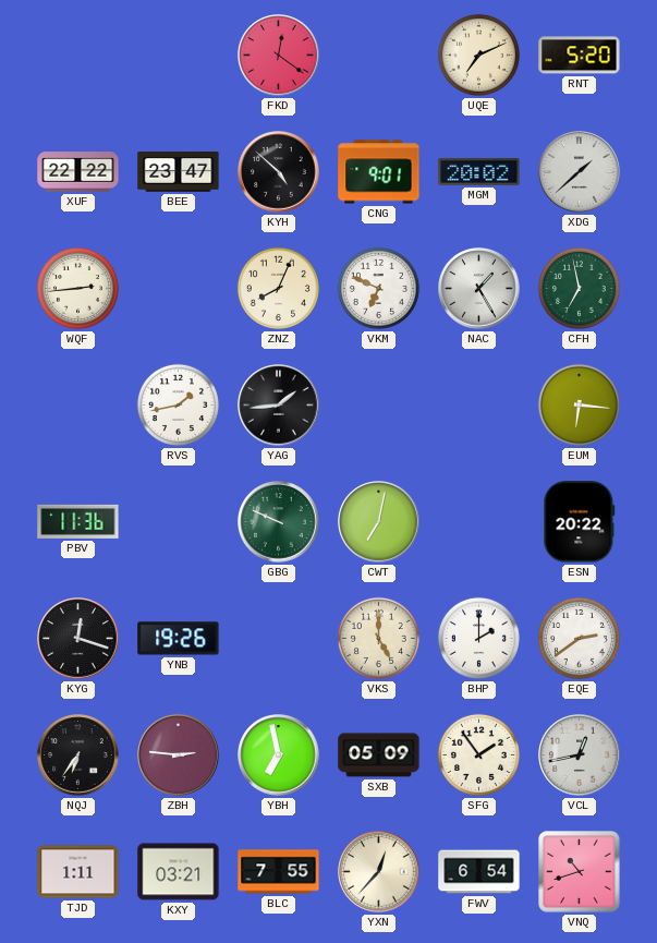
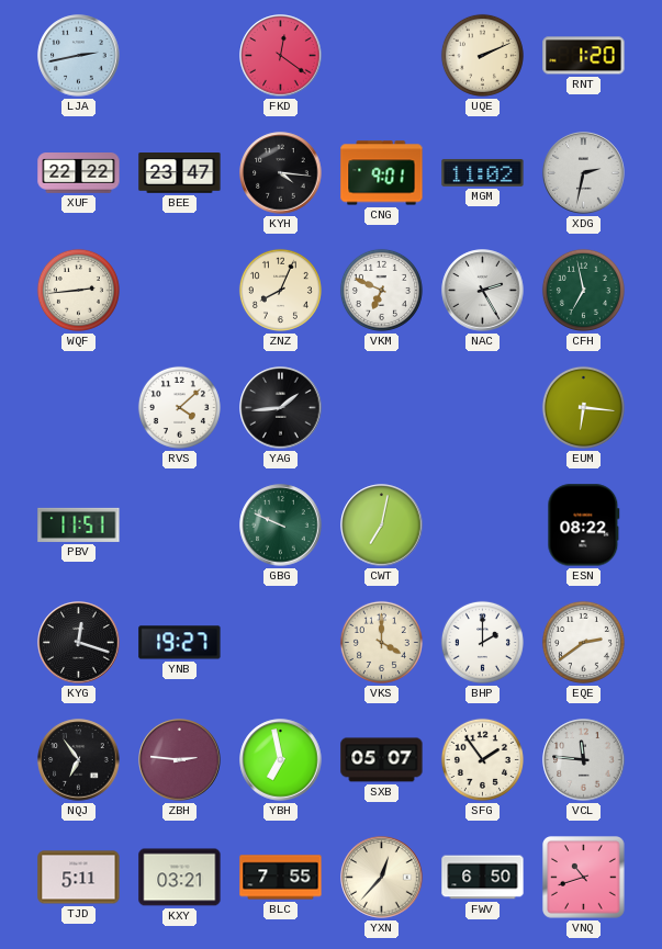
LJA: none -> 2:43 (79, 56)
UQE: 7:11 -> 2:11 (482, 55)
RNT: 5:20 -> 1:20 (584, 56)
KYH: 4:52 -> 4:16 (281, 173)
MGM: 20:02 -> 11:02 (483, 172)
XDG: 1:38 -> 2:32 (584, 173)
NAC: 1:25 -> 2:25 (483, 291)
RVS: 1:43 -> 4:08 (179, 407)
PBV: 11:36 -> 11:51 (79, 524)
ESN: 20:22 -> 08:22 (584, 526)
YNB: 19:26 -> 19:27 (180, 643)
VKS: 5:00 -> 4:00 (381, 642)
NQJ: 6:36 -> 6:54 (79, 760)
SXB: 05:09 -> 05:07 (382, 760)
VCL: 12:43 -> 11:46 (584, 760)
TJD: 1:11 -> 5:11 (79, 878)
FWV: 6:54 -> 6:50 (483, 878)
